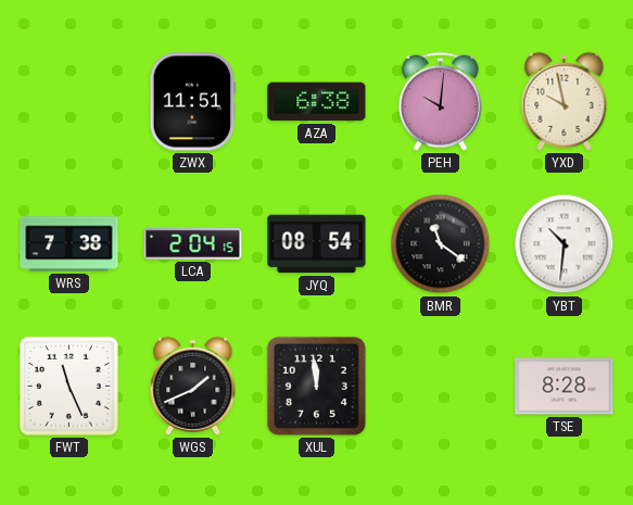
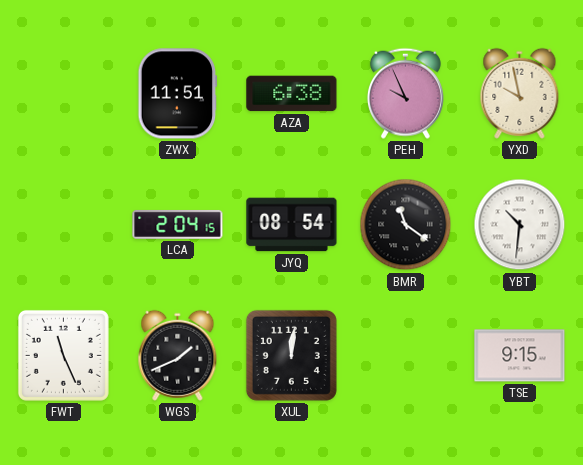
PEH: 10:01 -> 9:56 (405, 93)
WRS: 7:38 -> none (69, 244)
XUL: 11:59 -> 12:01 (291, 355)
TSE: 8:28 -> 9:15 (520, 356)
